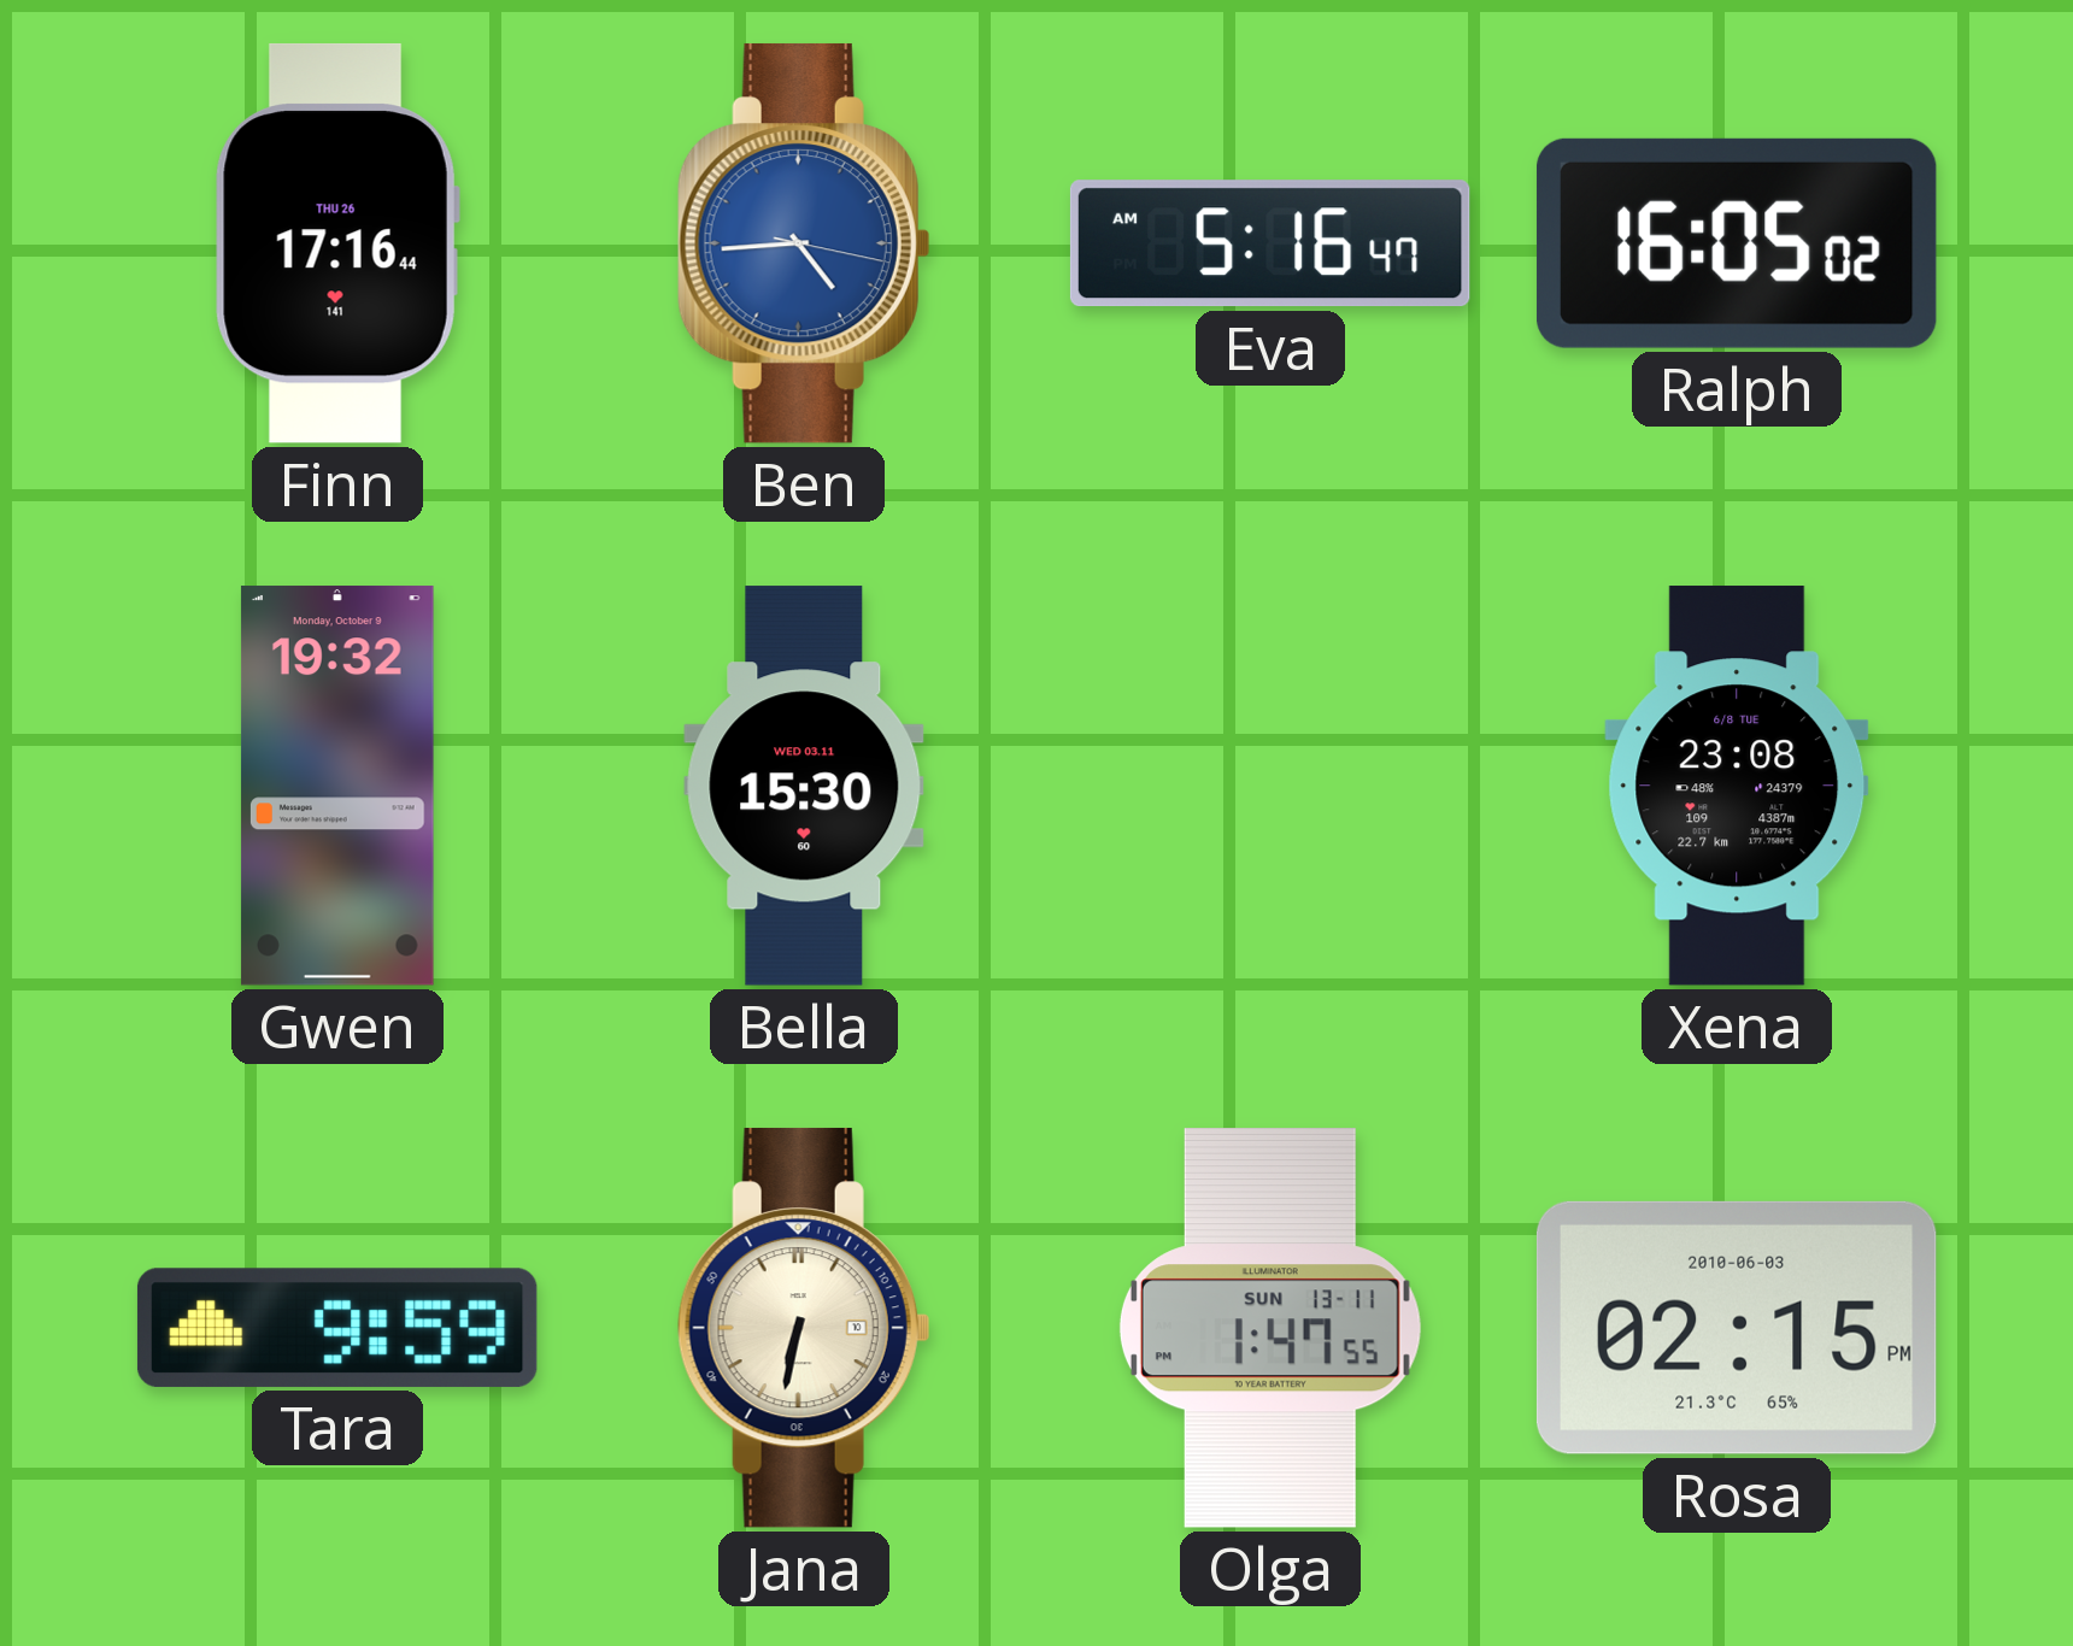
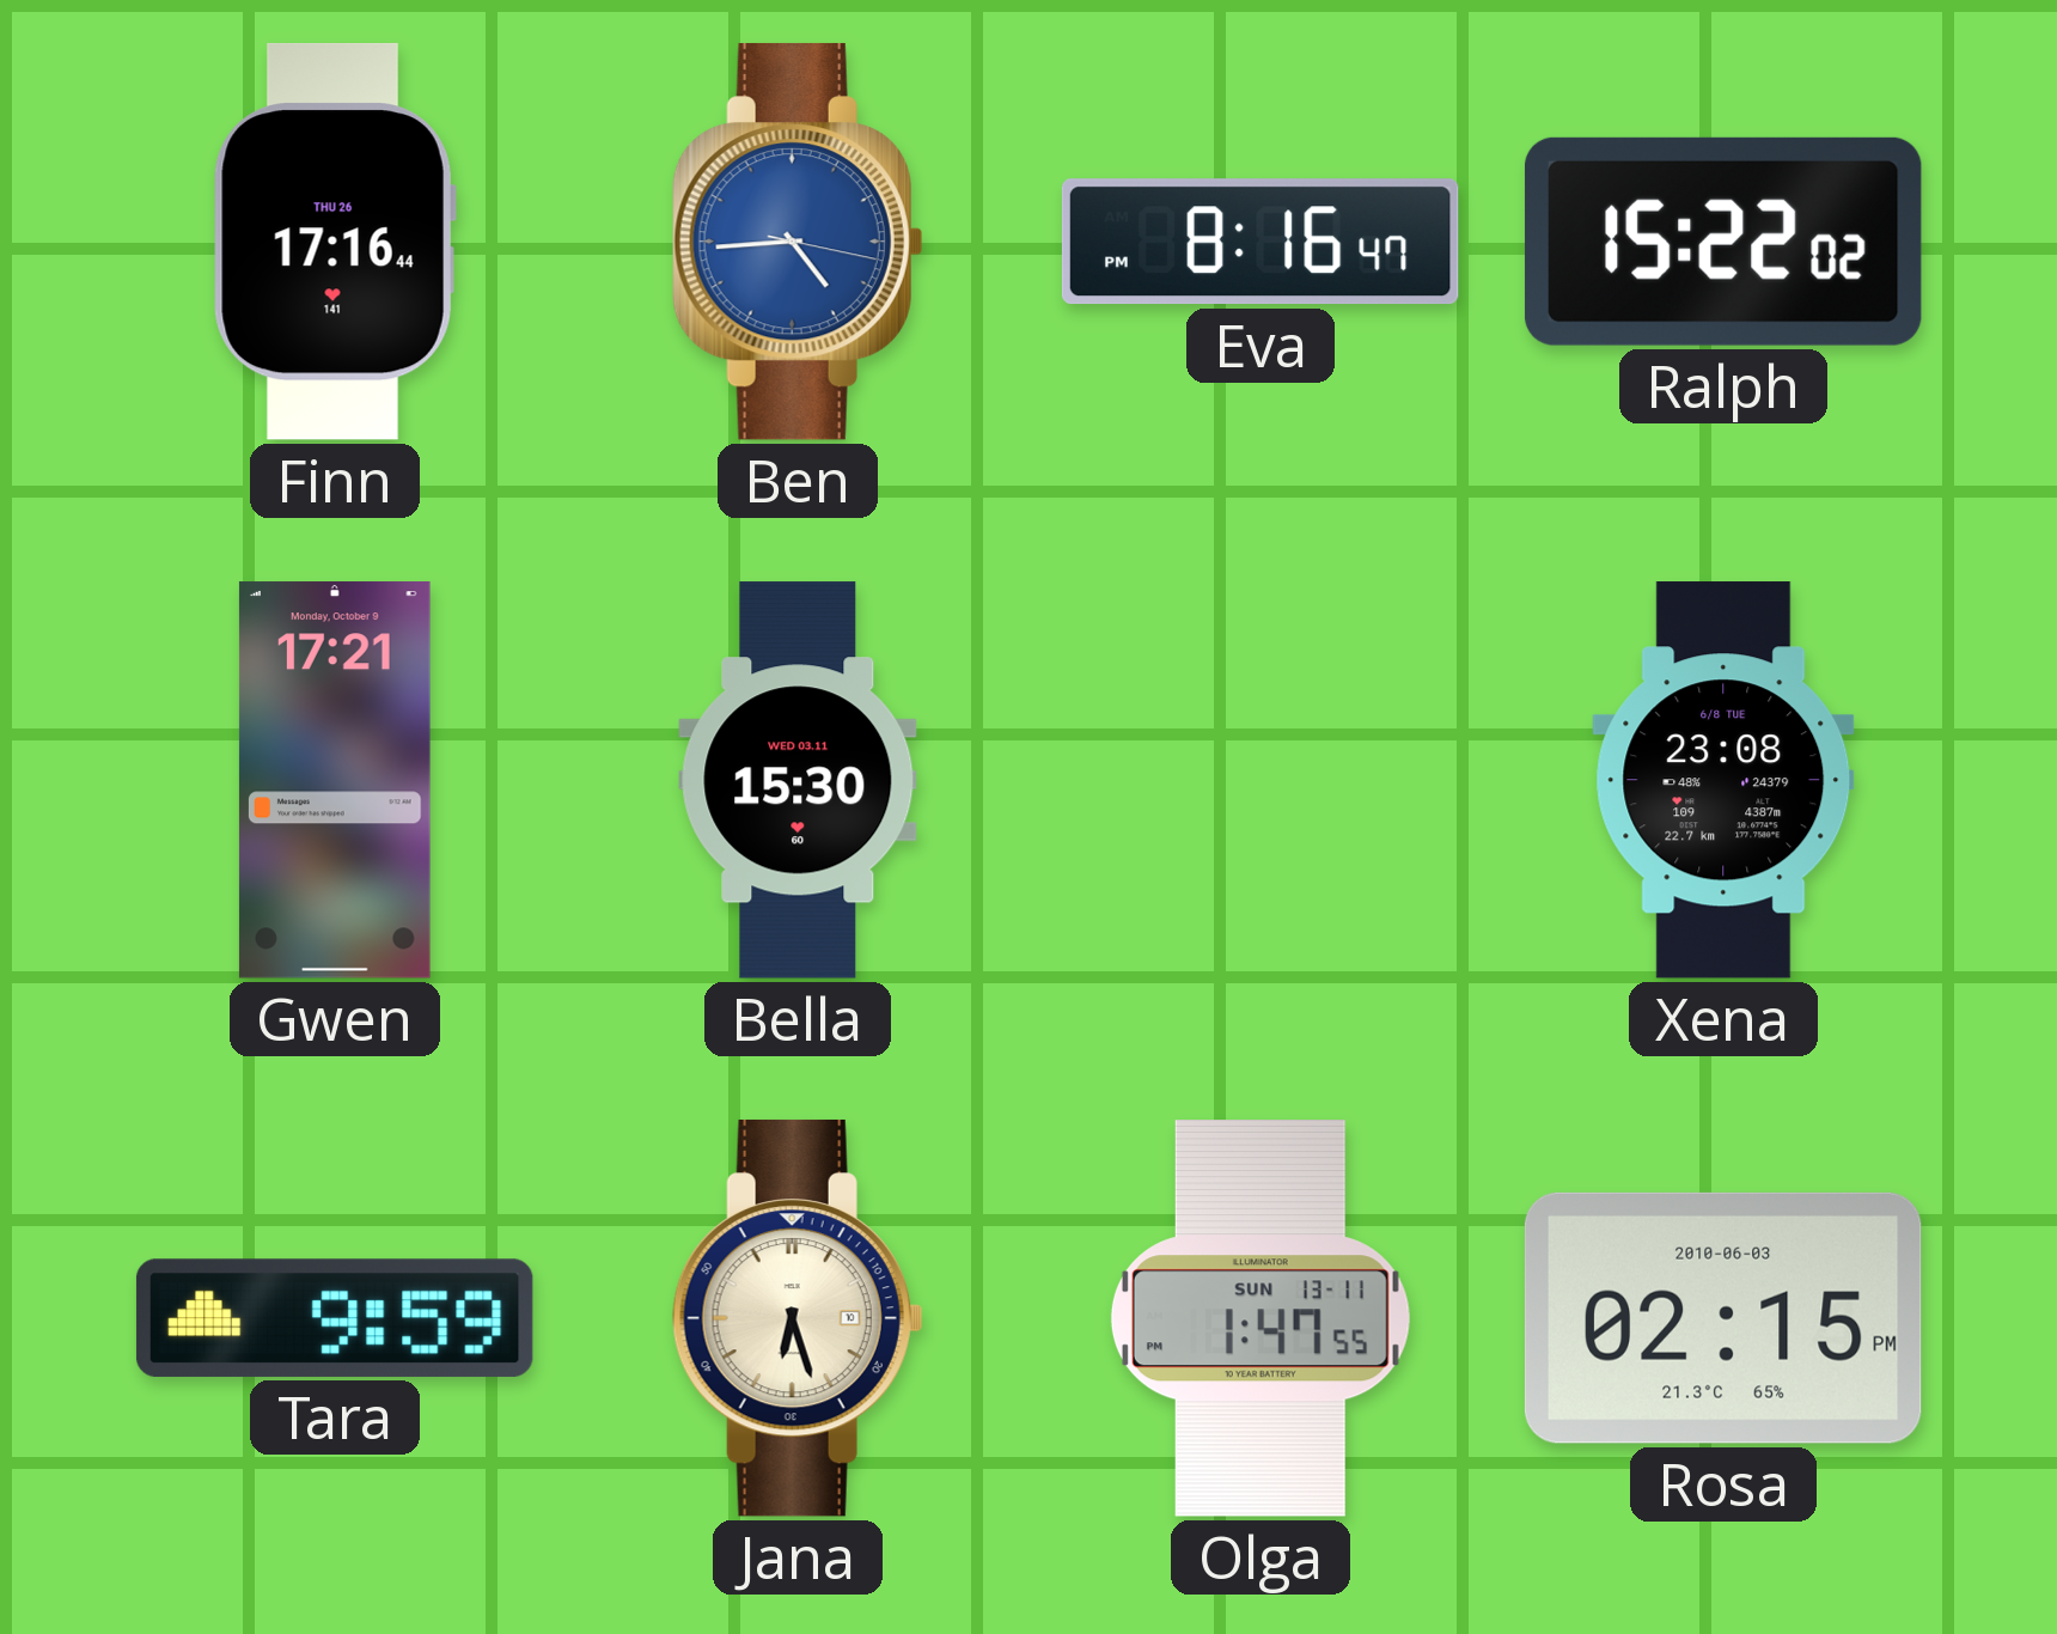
Eva: 5:16 -> 8:16 (1261, 242)
Ralph: 16:05 -> 15:22 (1723, 242)
Gwen: 19:32 -> 17:21 (335, 780)
Jana: 6:32 -> 6:27 (798, 1318)
